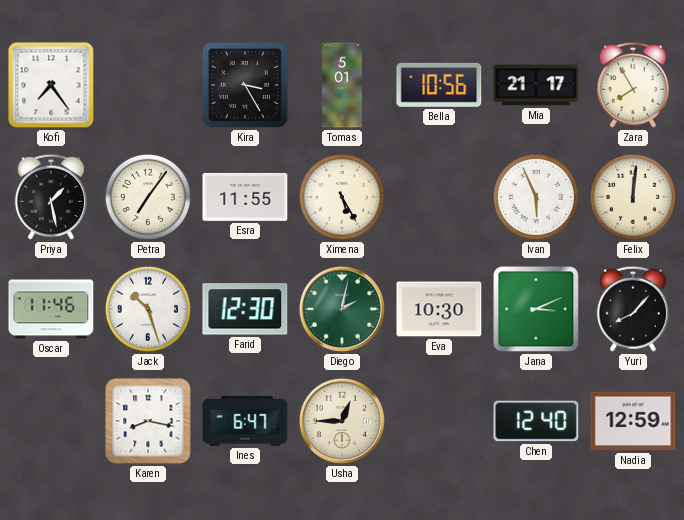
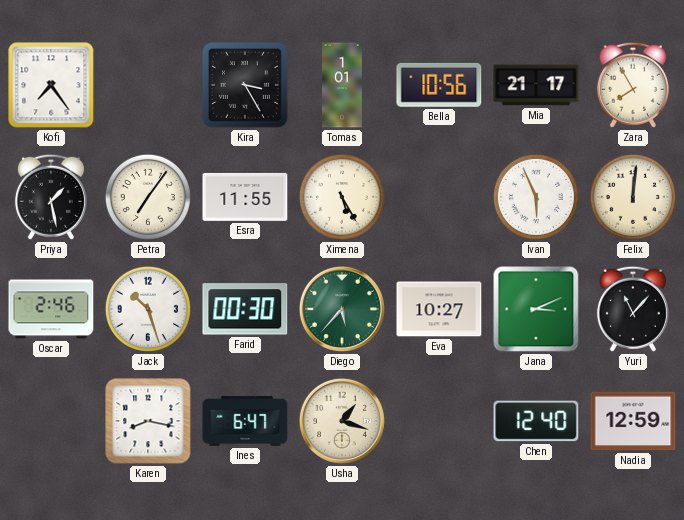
Tomas: 5:01 -> 1:01 (343, 85)
Oscar: 11:46 -> 2:46 (51, 309)
Farid: 12:30 -> 00:30 (245, 309)
Diego: 2:02 -> 5:37 (342, 309)
Eva: 10:30 -> 10:27 (439, 309)
Yuri: 8:07 -> 11:07 (633, 309)
Usha: 12:45 -> 1:18 (342, 421)
